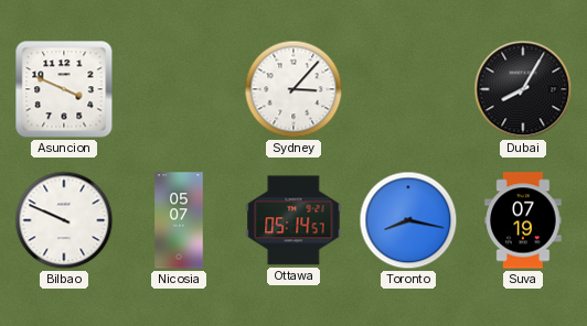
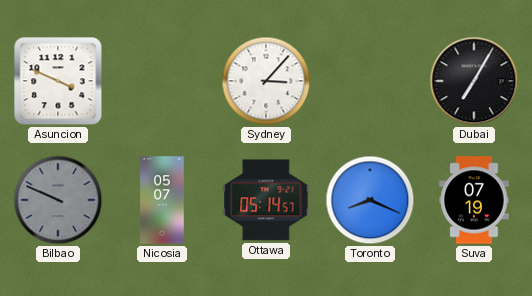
Dubai: 8:05 -> 7:05 (474, 81)
Bilbao dial: white -> grey (58, 200)
Toronto: 8:17 -> 8:19 (370, 200)
